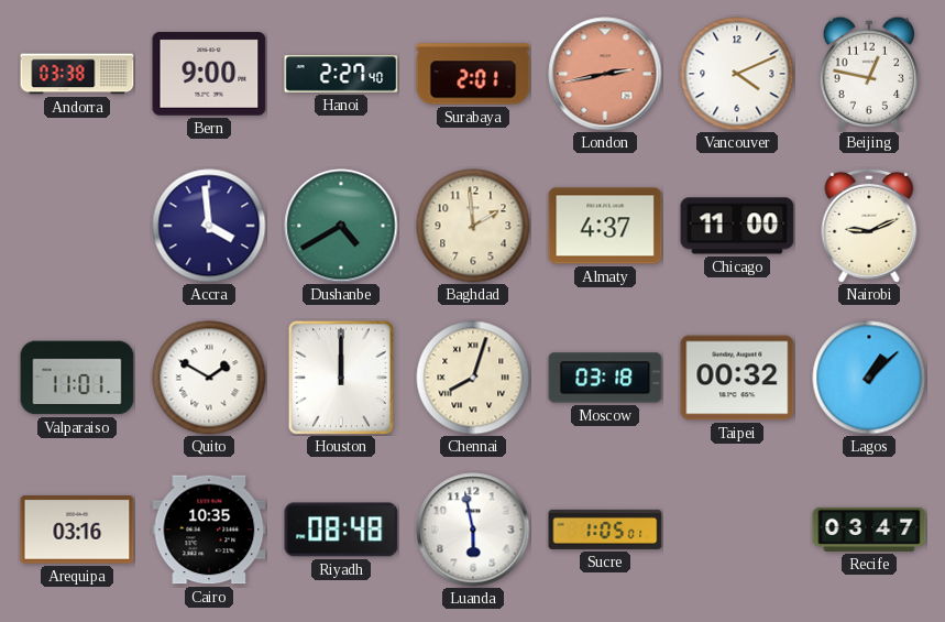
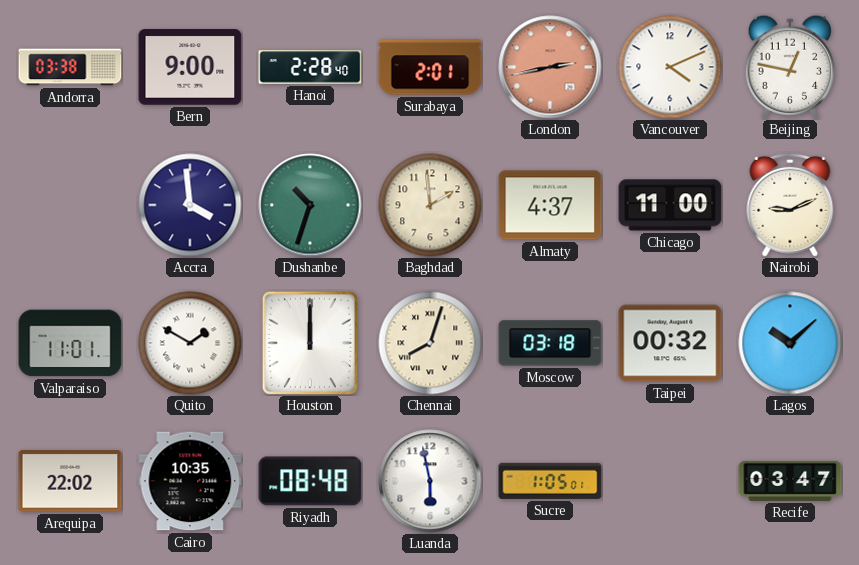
Hanoi: 2:27 -> 2:28 (310, 67)
Dushanbe: 4:40 -> 10:33 (310, 205)
Lagos: 1:08 -> 10:08 (790, 343)
Arequipa: 03:16 -> 22:02 (70, 481)
